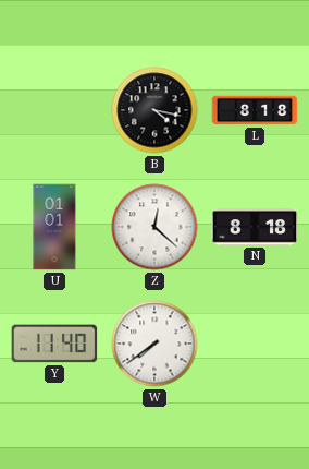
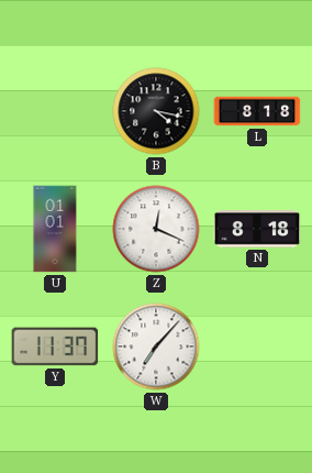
Z: 12:22 -> 12:19 (156, 229)
Y: 11:40 -> 11:37 (55, 346)
W: 7:39 -> 7:07 (156, 346)
